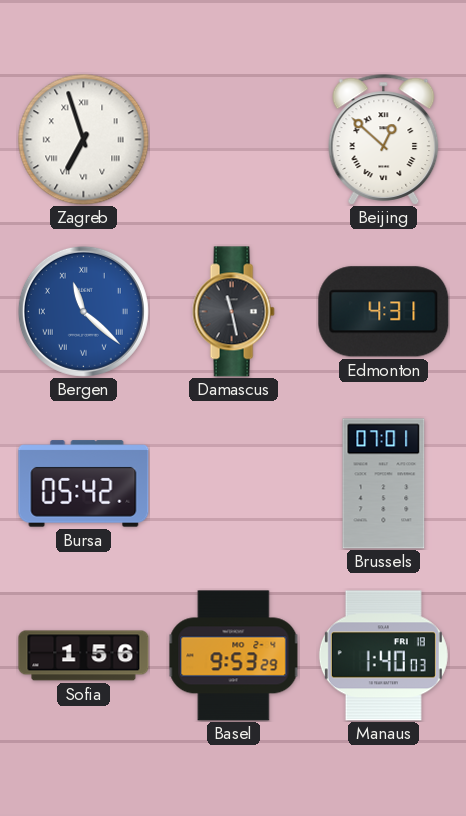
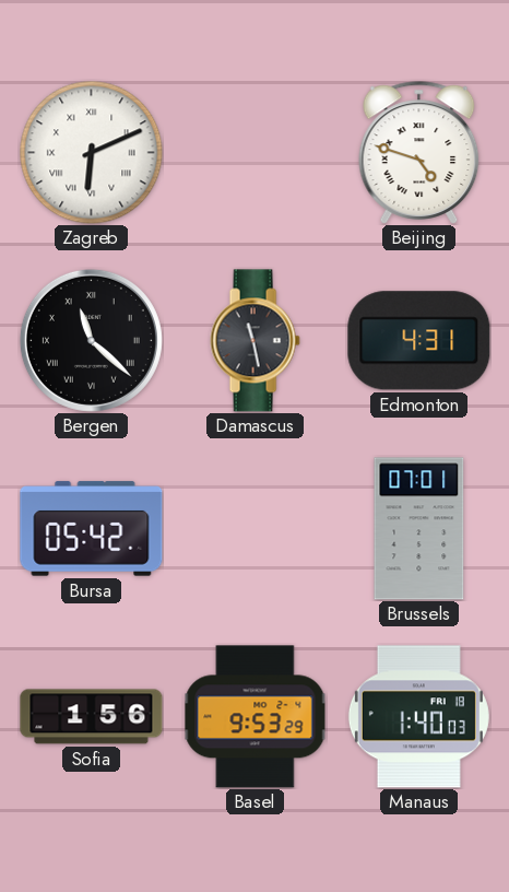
Zagreb: 6:57 -> 6:11 (92, 153)
Beijing: 12:52 -> 4:48 (419, 153)
Bergen dial: blue -> black (91, 340)
